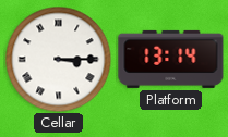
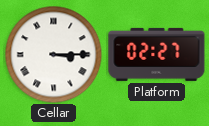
Platform: 13:14 -> 02:27 (157, 54)
